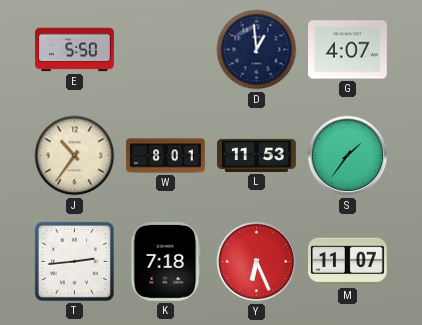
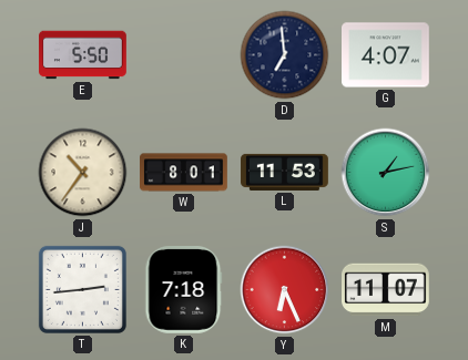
D: 12:59 -> 6:59 (285, 55)
S: 1:36 -> 1:13 (386, 173)
